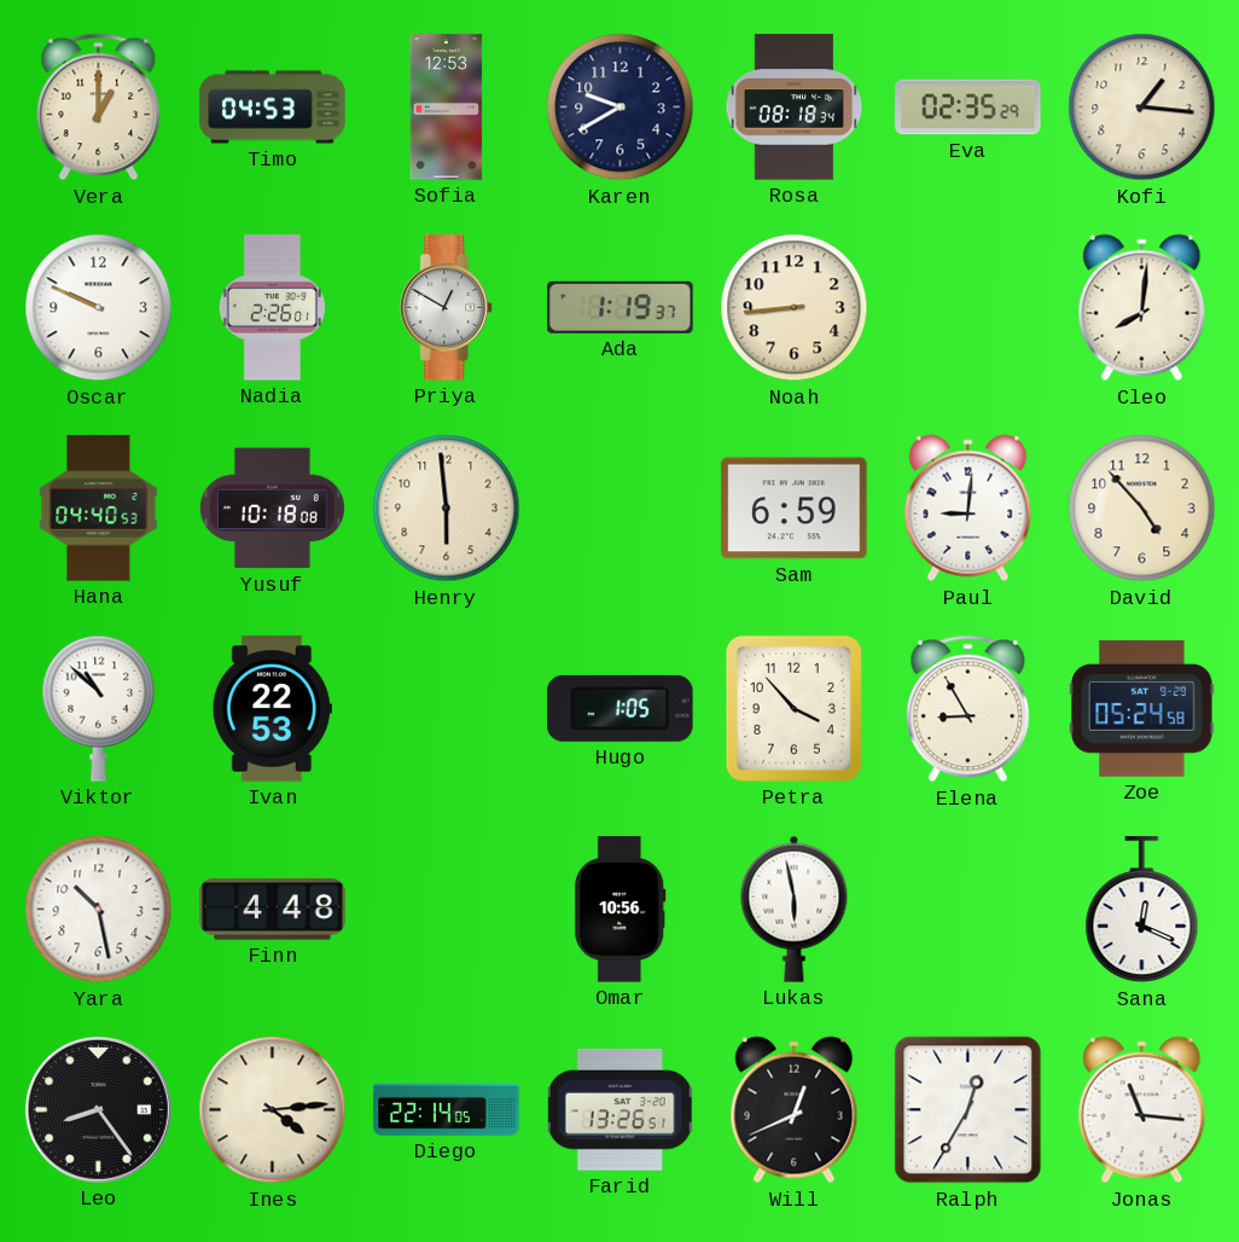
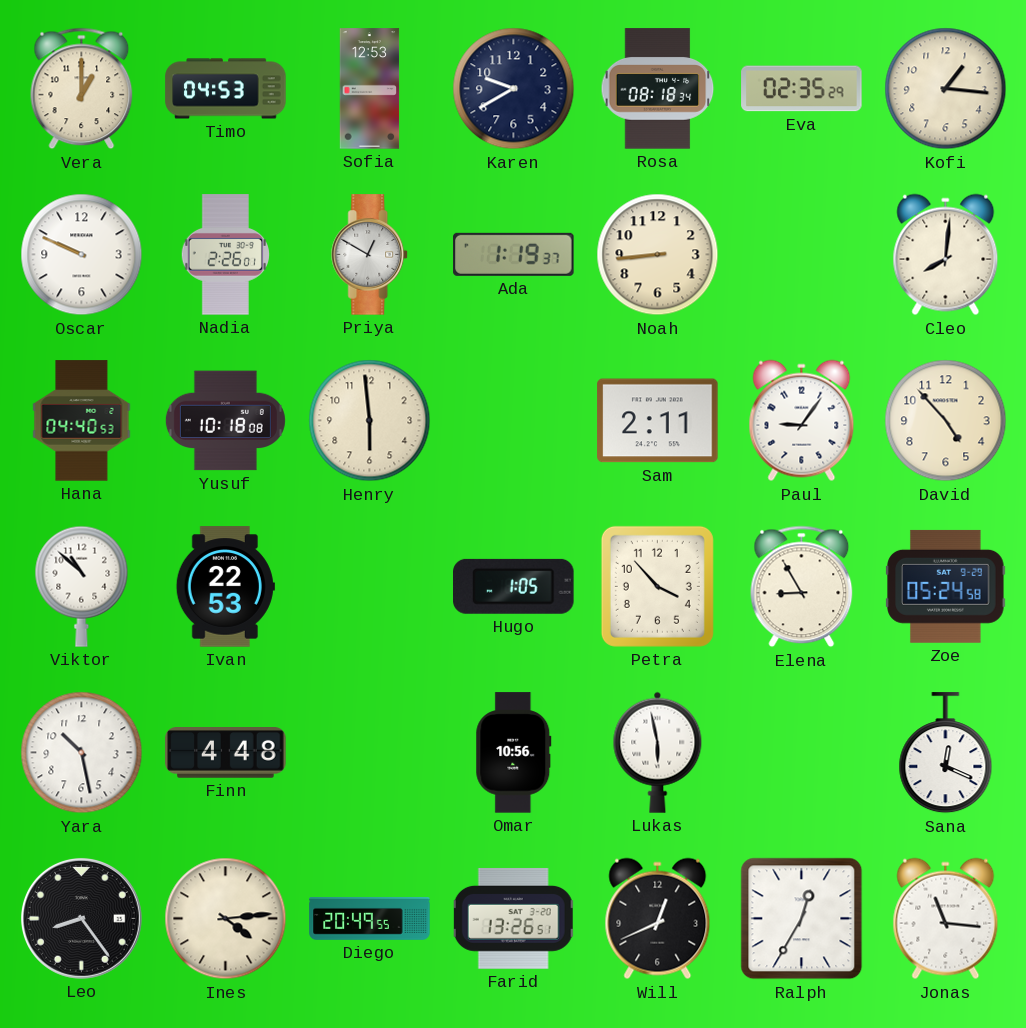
Sam: 6:59 -> 2:11 (658, 421)
Paul: 9:01 -> 9:06 (802, 421)
Diego: 22:14 -> 20:49 (370, 919)
